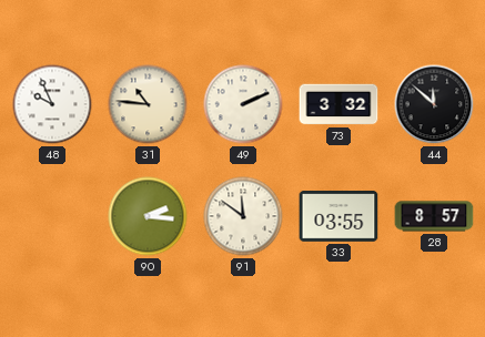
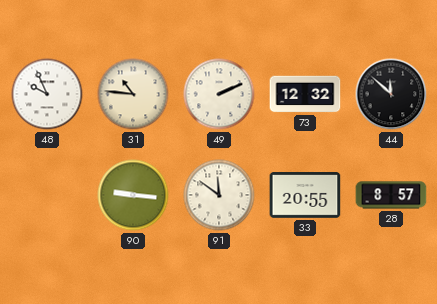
73: 3:32 -> 12:32 (305, 94)
90: 2:16 -> 9:16 (133, 195)
33: 03:55 -> 20:55 (305, 195)
